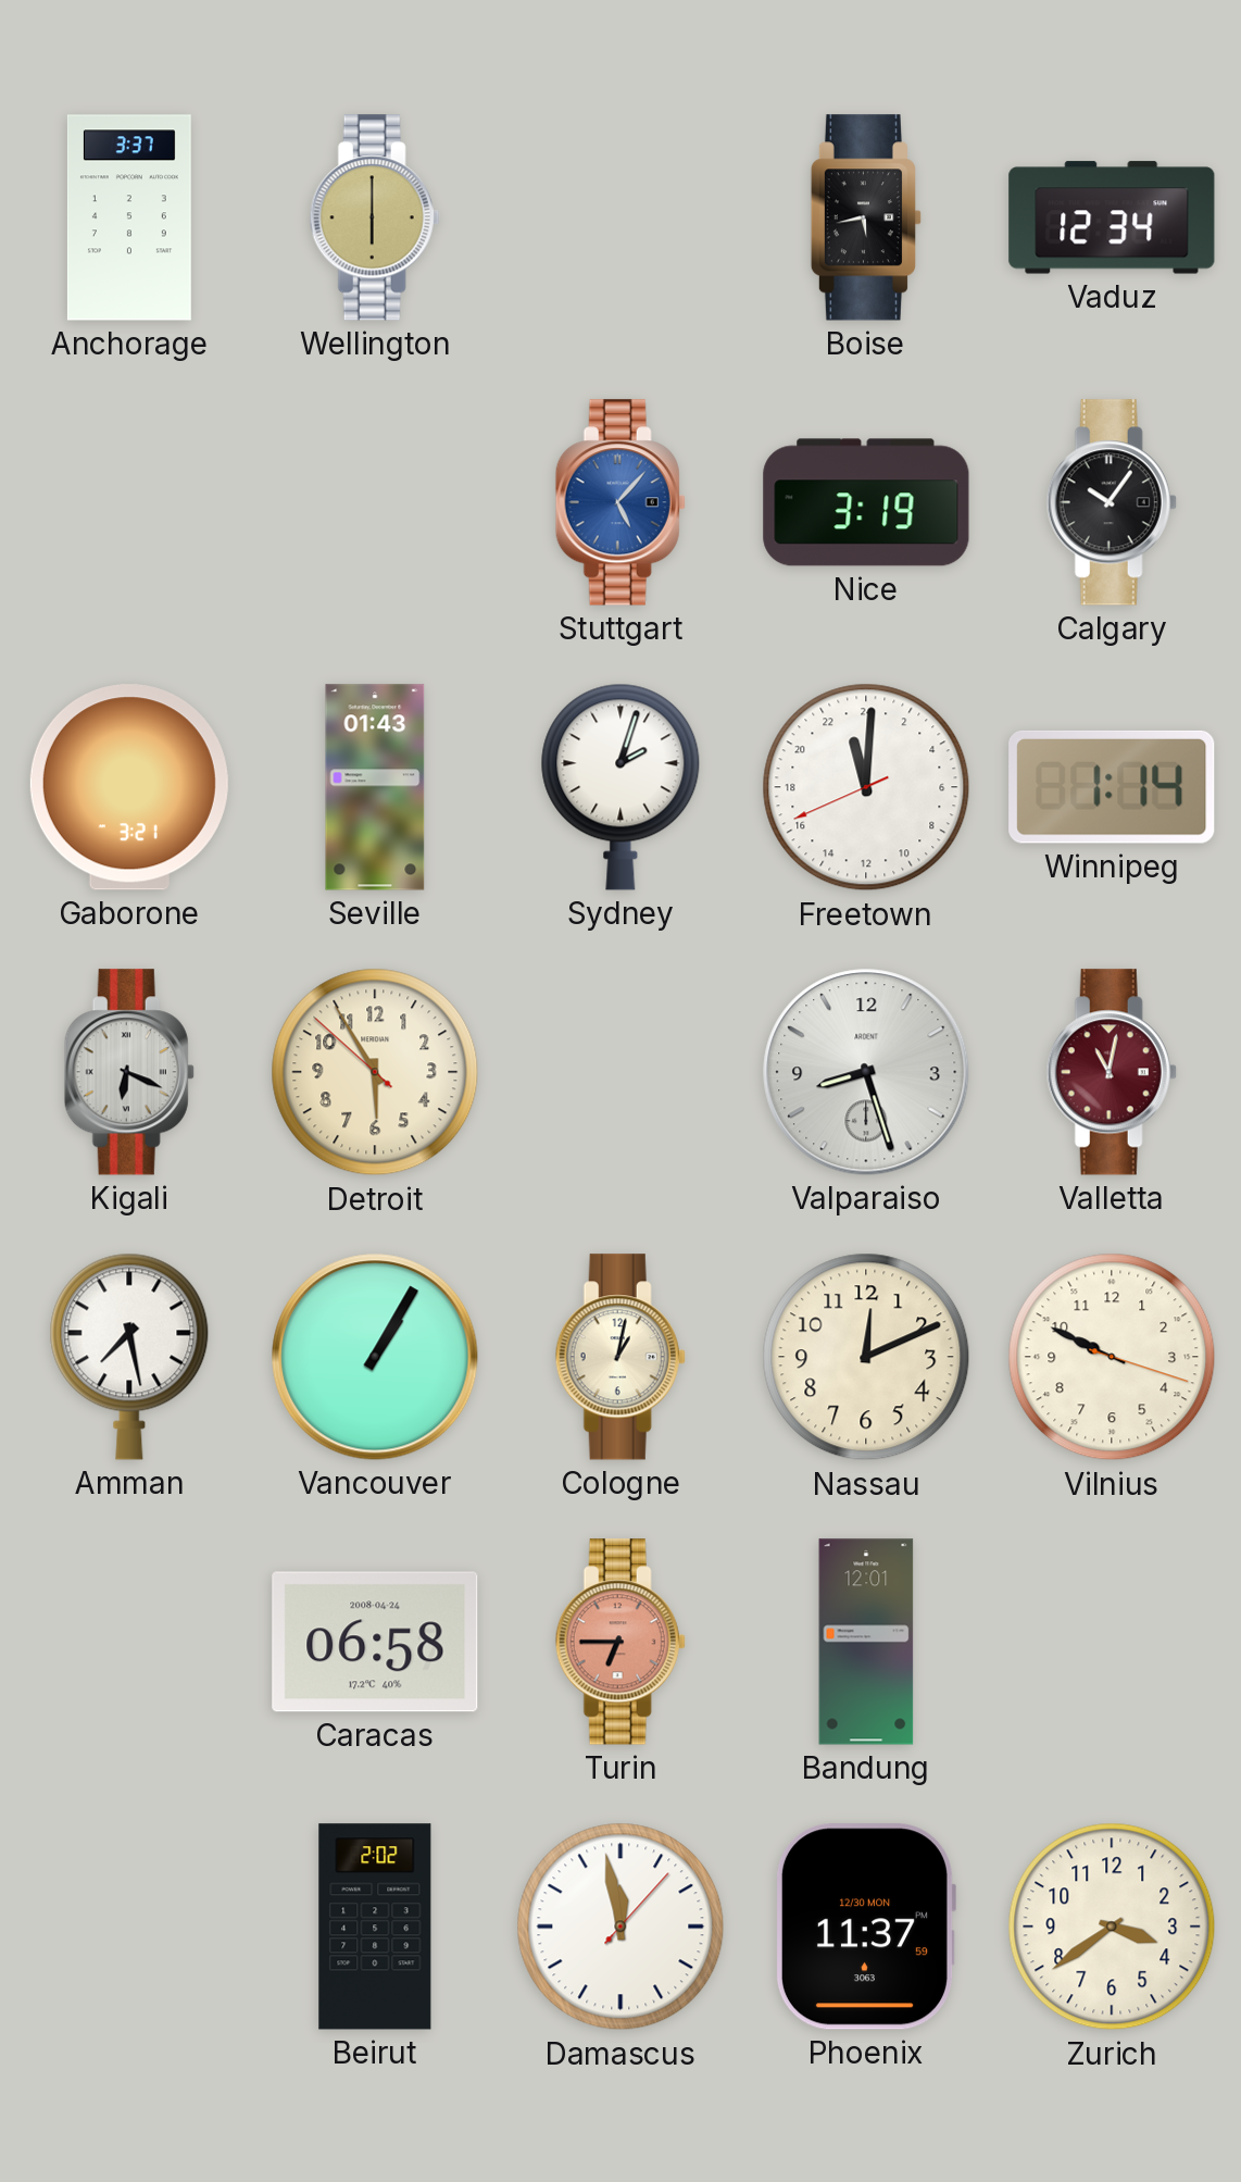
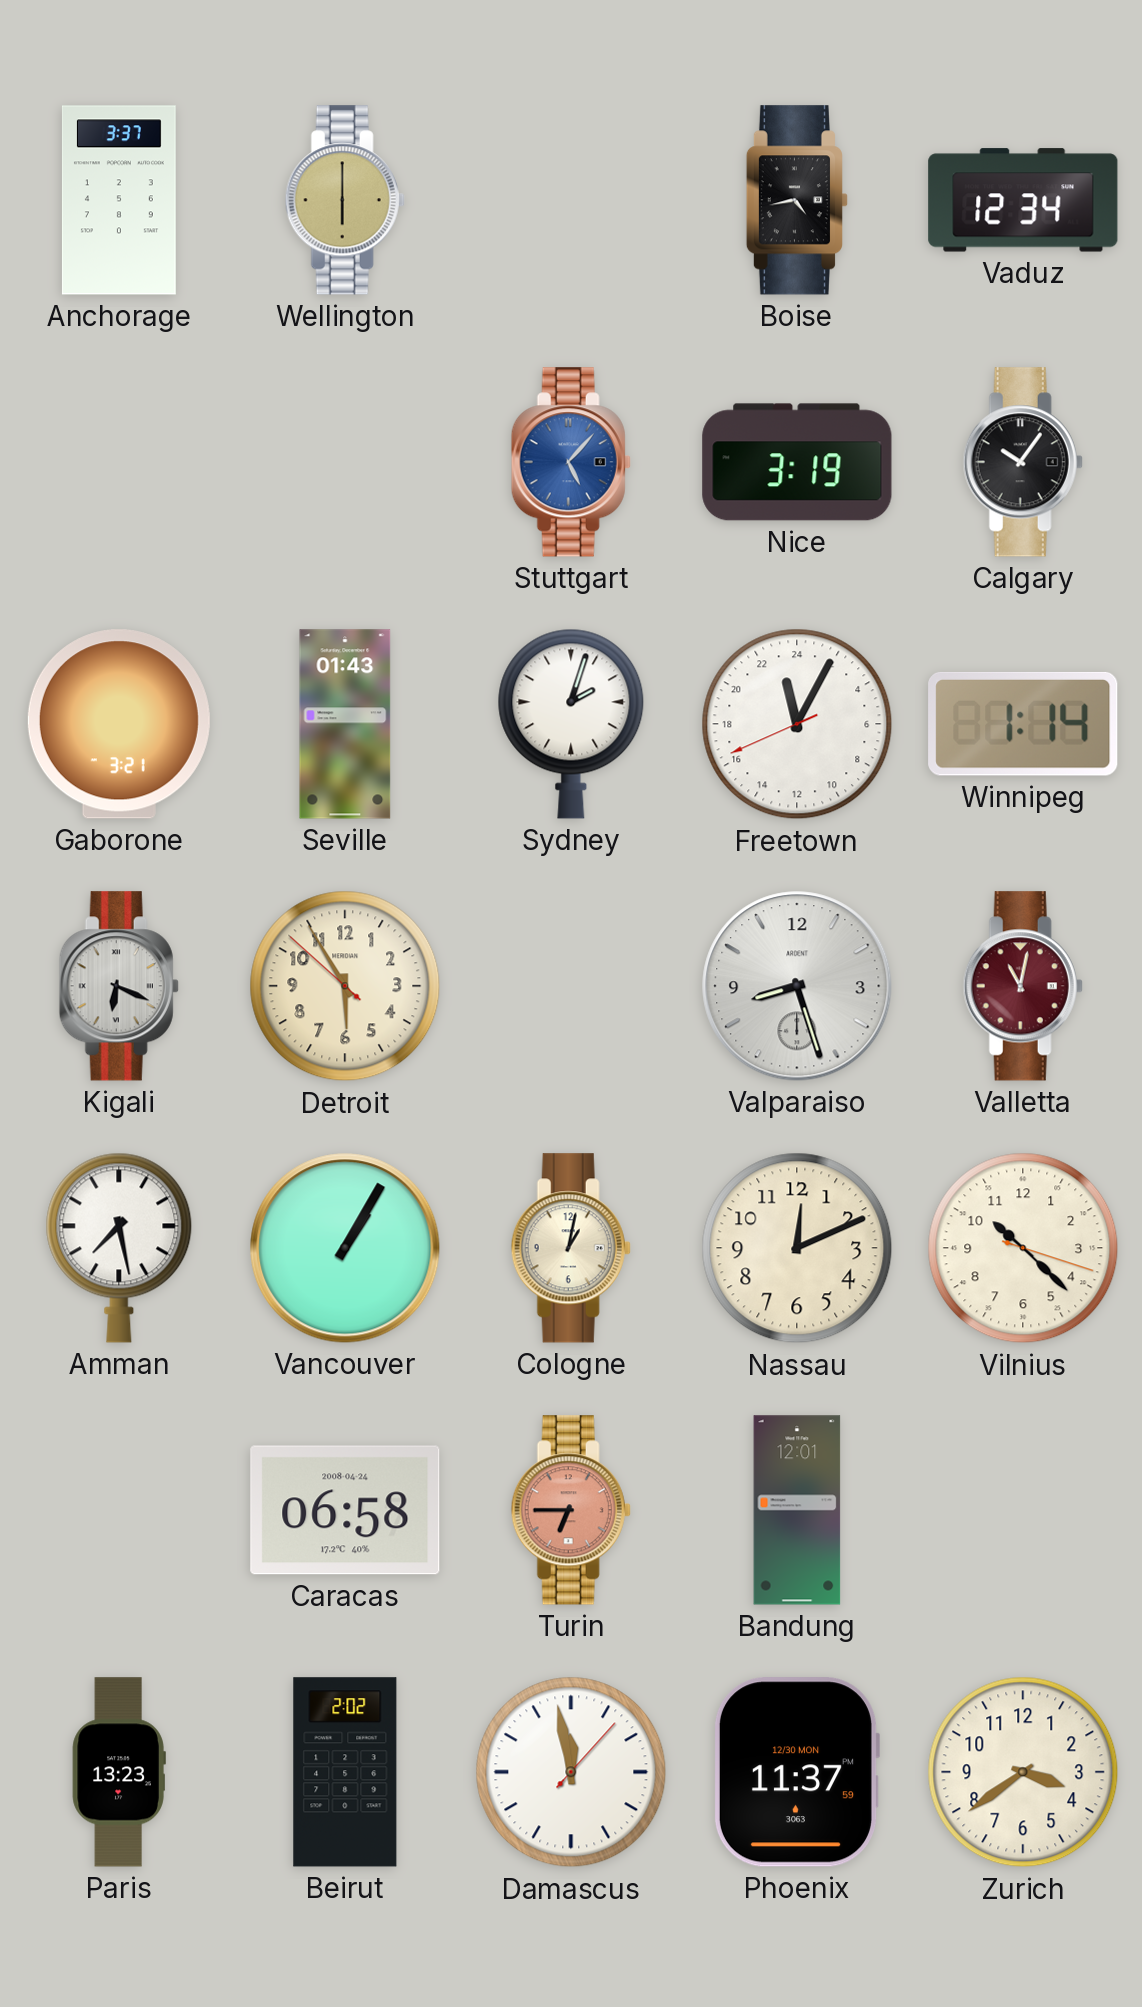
Boise: 5:43 -> 4:43 (797, 200)
Freetown: 23:00 -> 23:04 (797, 724)
Vilnius: 9:49 -> 10:22 (1023, 1248)
Paris: none -> 13:23 (119, 1772)
